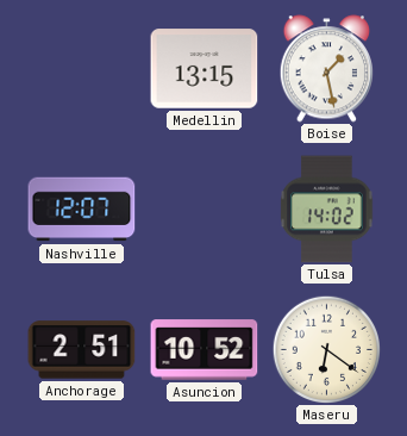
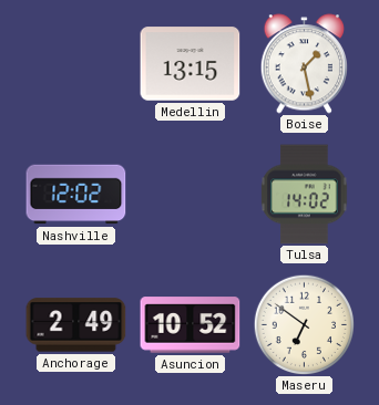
Nashville: 12:07 -> 12:02 (76, 195)
Anchorage: 2:51 -> 2:49 (76, 325)
Maseru: 6:21 -> 6:51 (304, 324)
